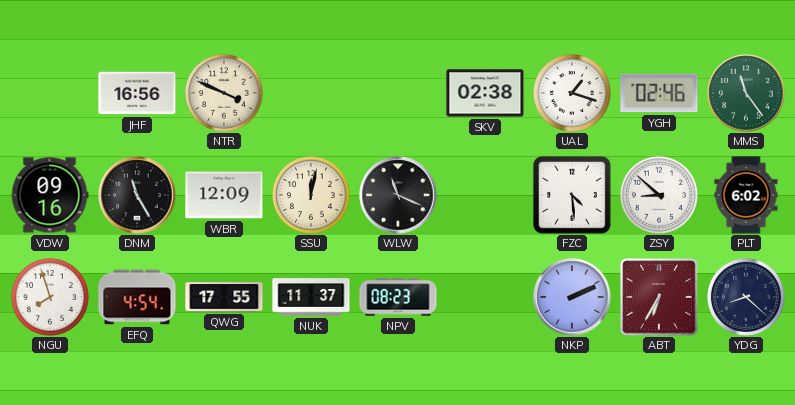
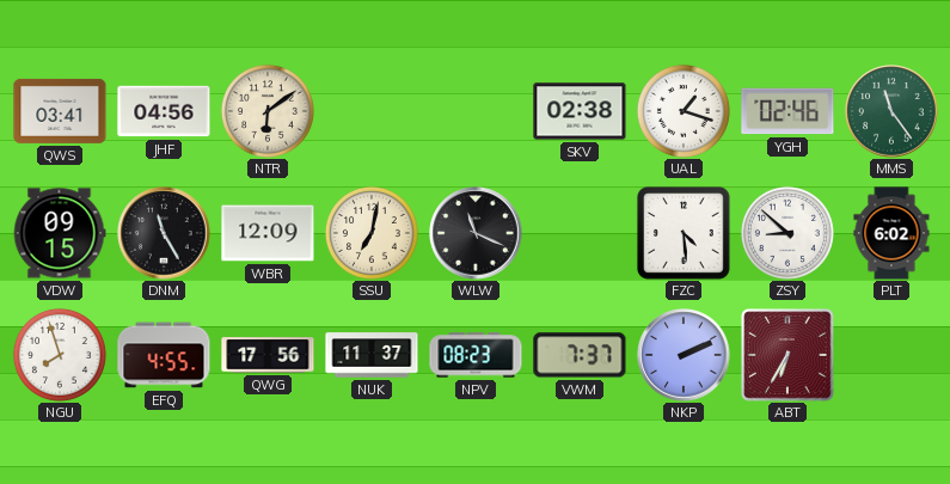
QWS: none -> 03:41 (60, 111)
JHF: 16:56 -> 04:56 (164, 111)
NTR: 3:49 -> 6:09 (268, 111)
VDW: 09:16 -> 09:15 (60, 233)
SSU: 12:02 -> 7:02 (372, 233)
EFQ: 4:54 -> 4:55 (164, 355)
QWG: 17:55 -> 17:56 (268, 355)
VWM: none -> 7:37 (580, 355)
YDG: 8:22 -> none (746, 297)
